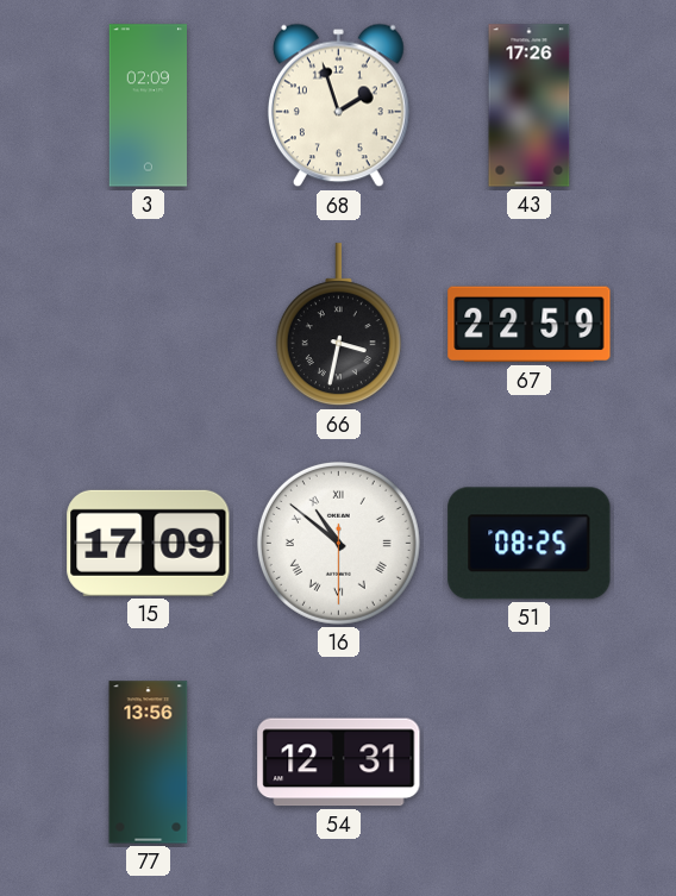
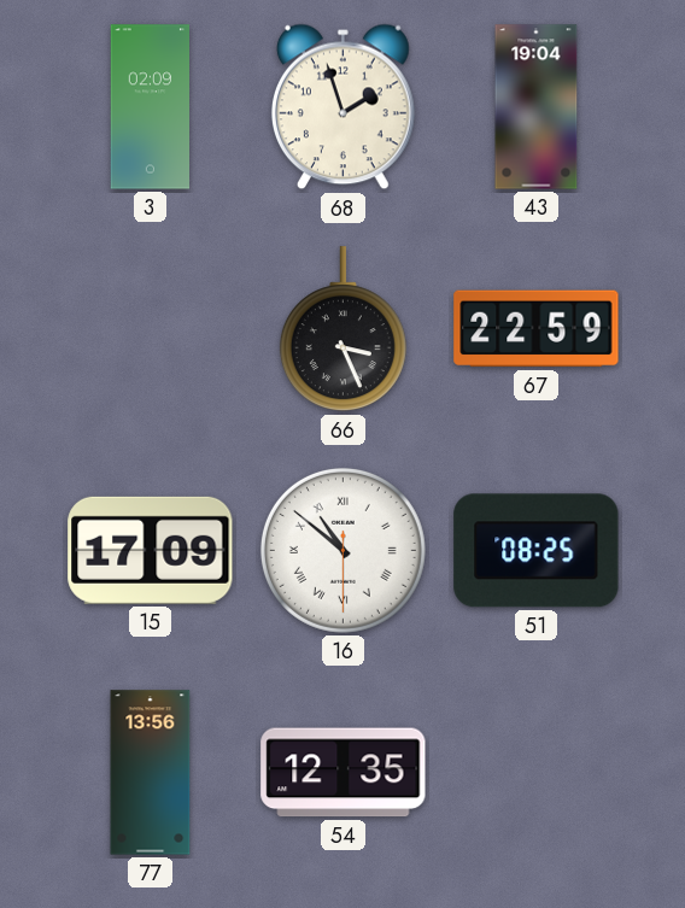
43: 17:26 -> 19:04 (537, 107)
66: 3:32 -> 3:26 (342, 329)
54: 12:31 -> 12:35 (344, 773)
